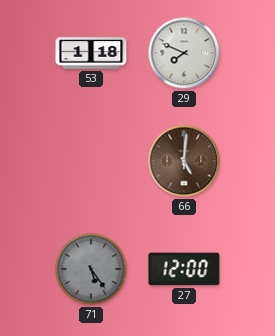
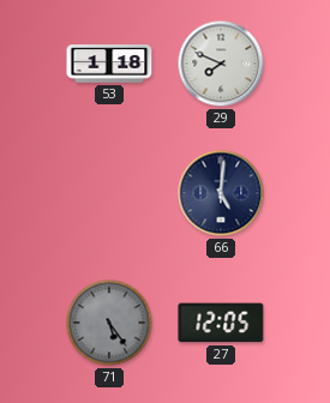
66 dial: brown -> navy (221, 193)
27: 12:00 -> 12:05 (221, 323)
